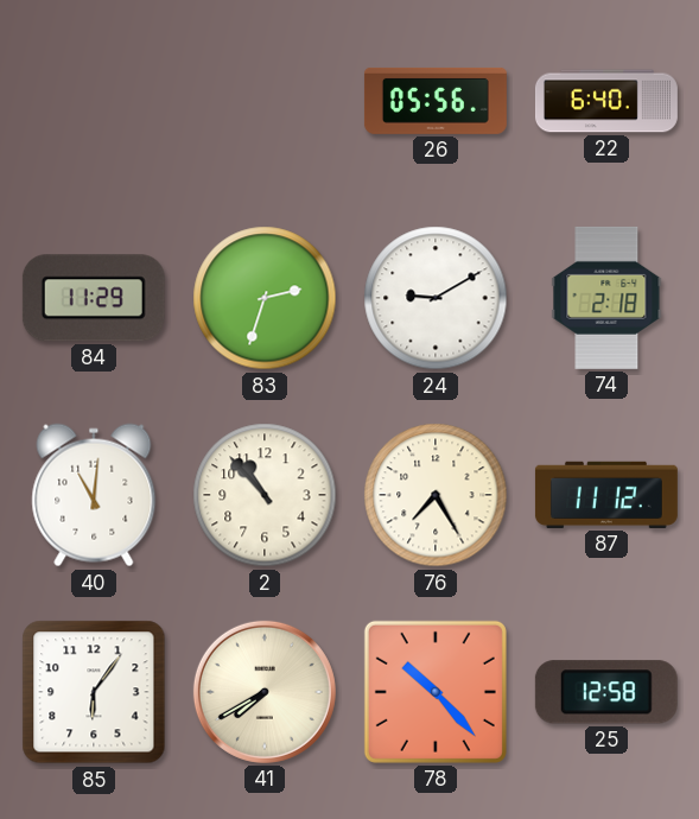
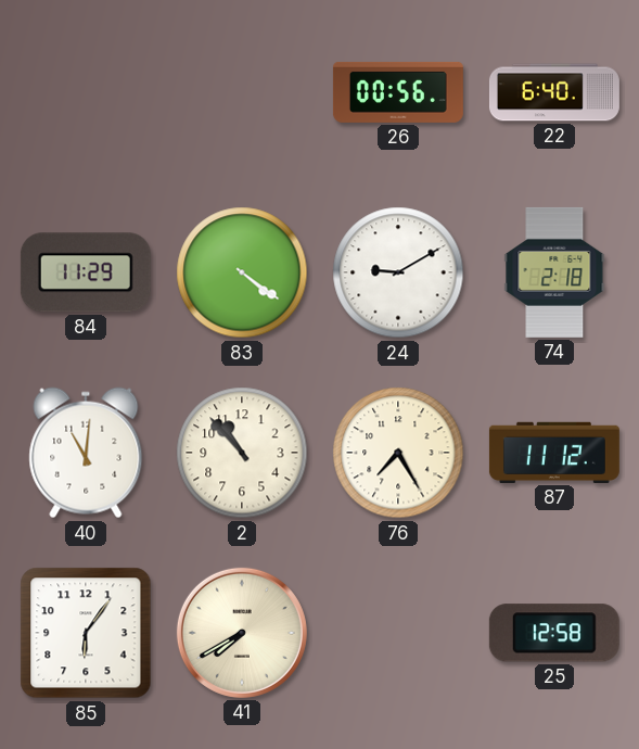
26: 05:56 -> 00:56 (398, 92)
83: 2:33 -> 4:21 (242, 272)
78: 10:23 -> none (436, 692)
